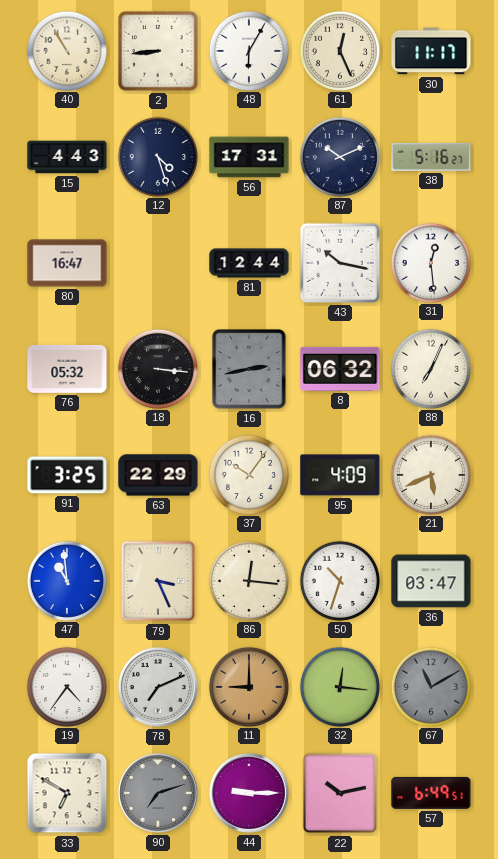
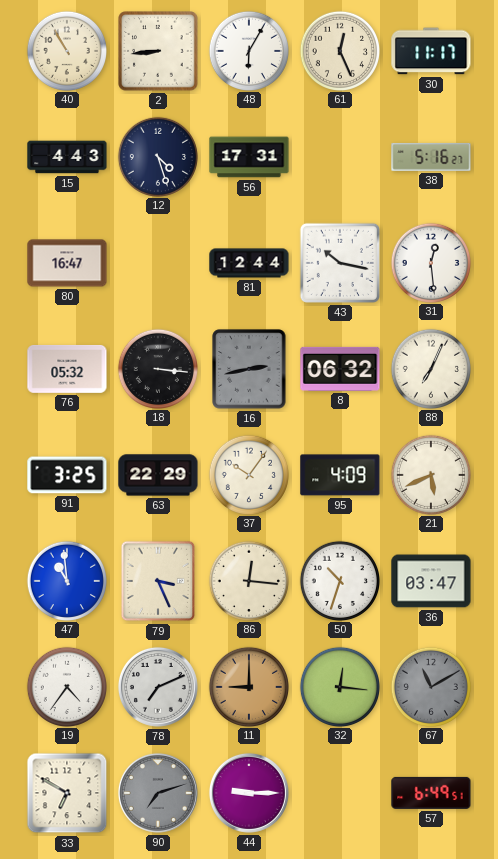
87: 10:11 -> none (339, 156)
22: 10:13 -> none (340, 793)
